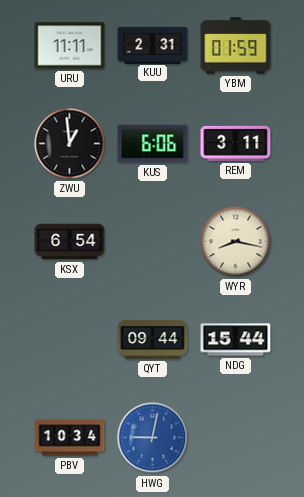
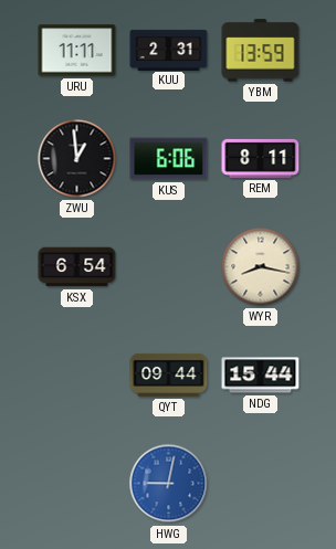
YBM: 01:59 -> 13:59 (261, 51)
REM: 3:11 -> 8:11 (261, 158)
PBV: 10:34 -> none (70, 438)
